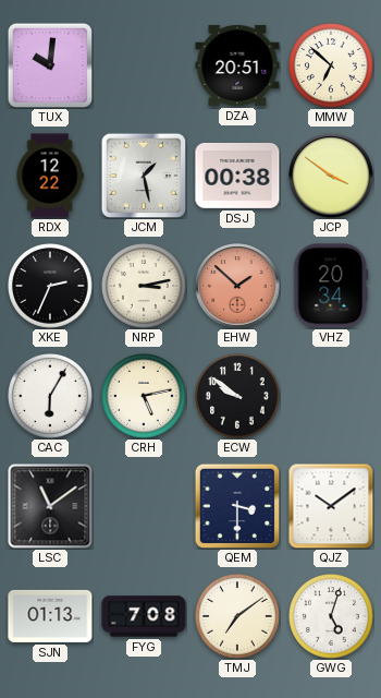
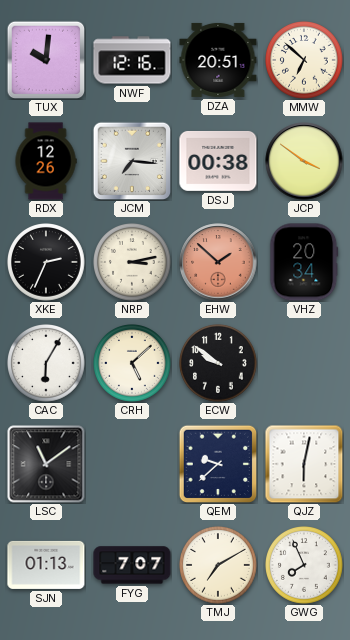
NWF: none -> 12:16 (132, 60)
RDX: 12:22 -> 12:26 (46, 161)
JCM: 1:28 -> 7:16 (132, 161)
CRH: 5:13 -> 5:08 (133, 364)
QEM: 3:30 -> 9:38 (218, 464)
QJZ: 10:09 -> 6:02 (304, 464)
FYG: 7:08 -> 7:07 (132, 565)
TMJ: 7:09 -> 7:10 (219, 566)
GWG: 5:03 -> 7:56 (305, 566)
